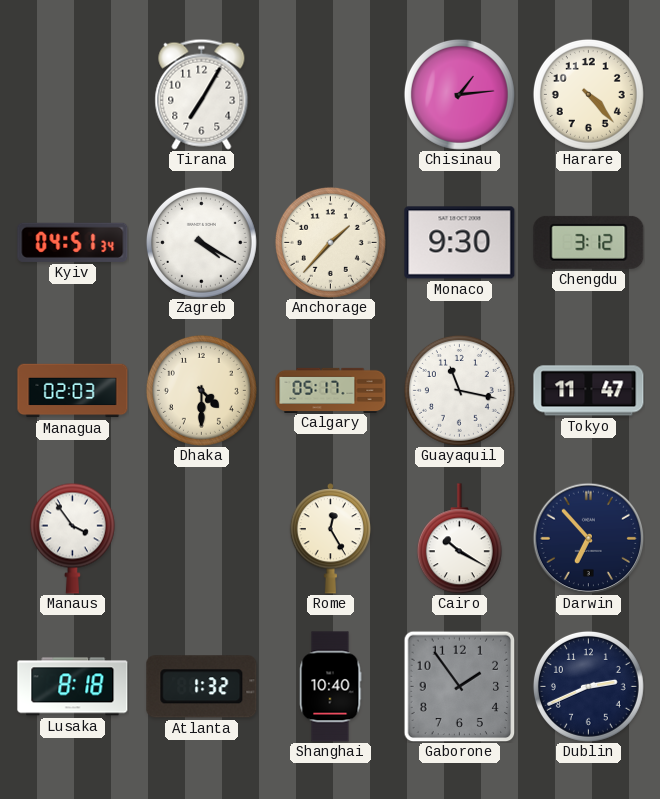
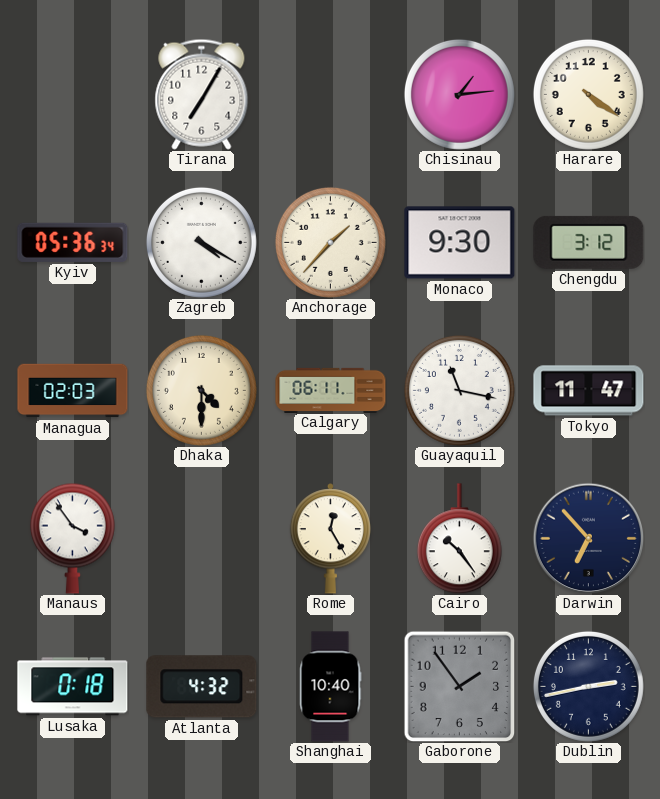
Harare: 4:23 -> 4:21 (588, 94)
Kyiv: 04:51 -> 05:36 (73, 242)
Calgary: 05:17 -> 06:11 (331, 390)
Cairo: 10:20 -> 10:24 (459, 539)
Lusaka: 8:18 -> 0:18 (73, 687)
Atlanta: 1:32 -> 4:32 (202, 687)
Dublin: 2:41 -> 2:43 (588, 686)
